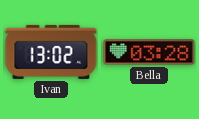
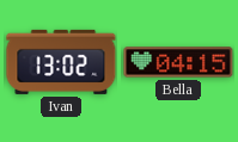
Bella: 03:28 -> 04:15 (178, 62)
